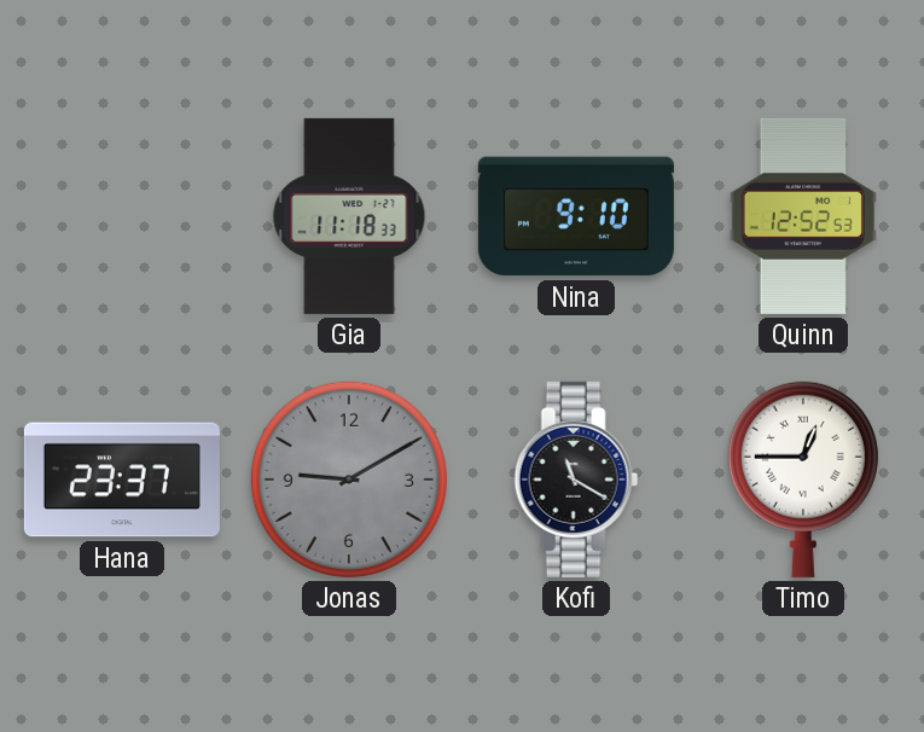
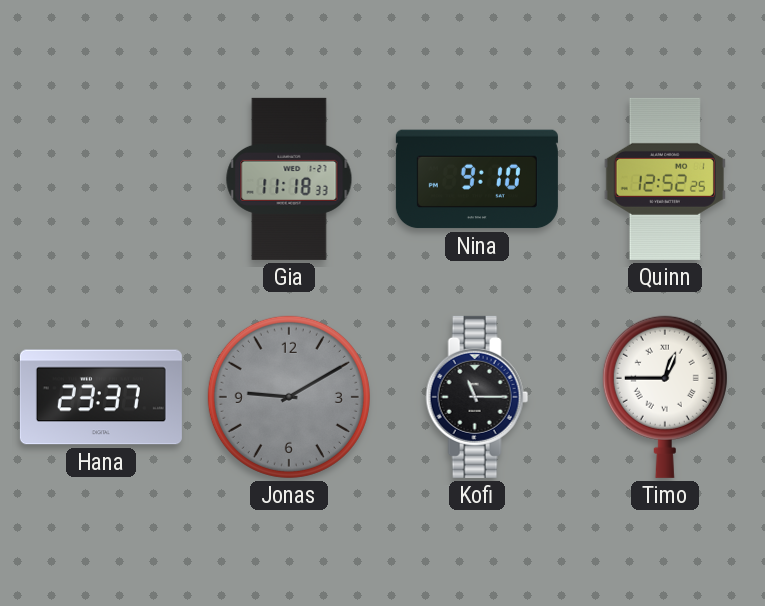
Quinn: 12:52:53 -> 12:52:25 (665, 179)
Kofi: 11:20 -> 11:15 (477, 397)
